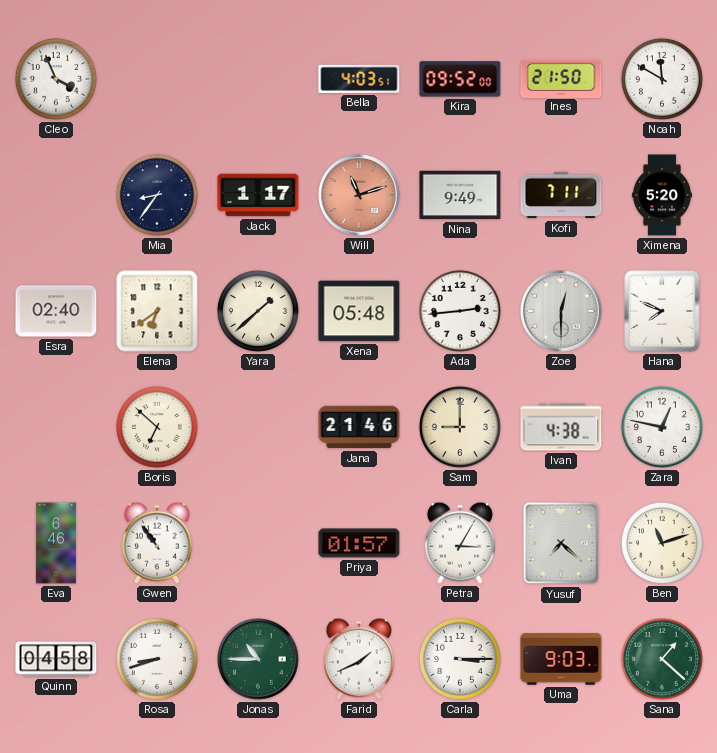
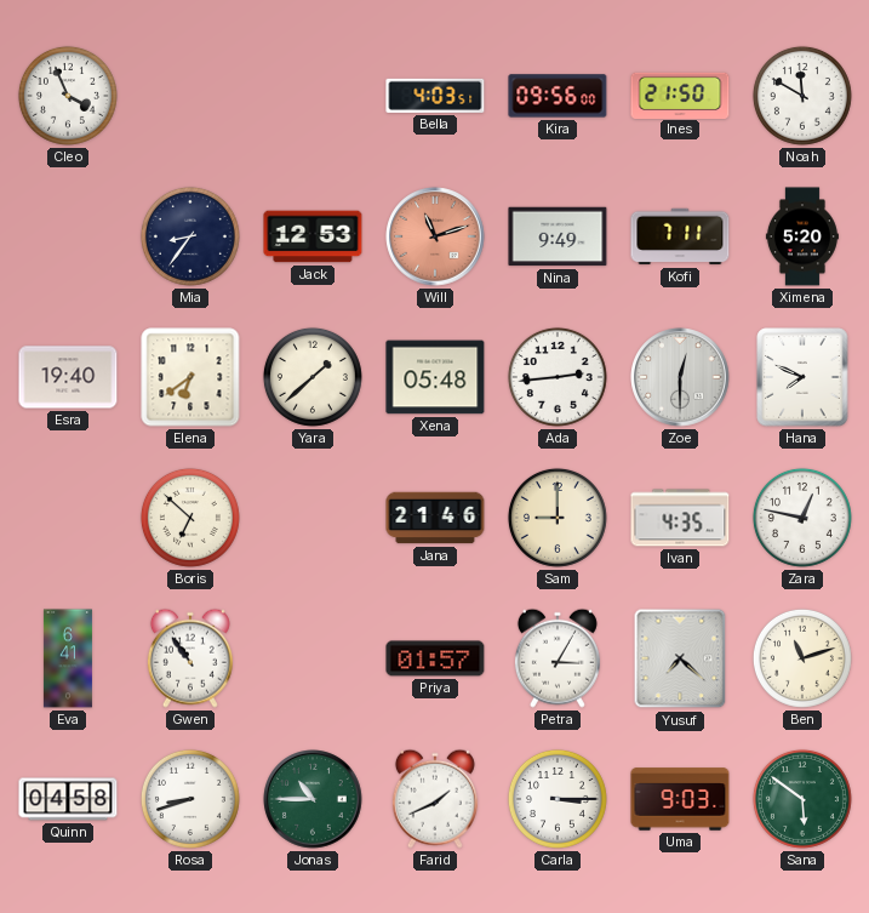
Kira: 09:52 -> 09:56 (558, 96)
Jack: 1:17 -> 12:53 (313, 236)
Esra: 02:40 -> 19:40 (68, 377)
Ivan: 4:38 -> 4:35 (680, 518)
Eva: 6:46 -> 6:41 (68, 658)
Sana: 1:22 -> 5:51 (802, 799)
